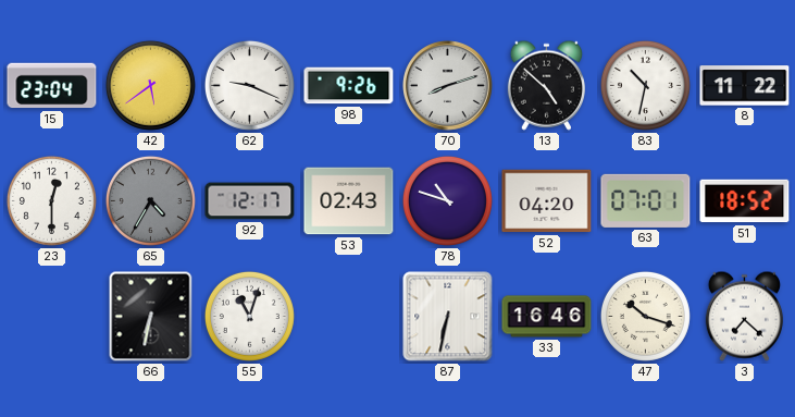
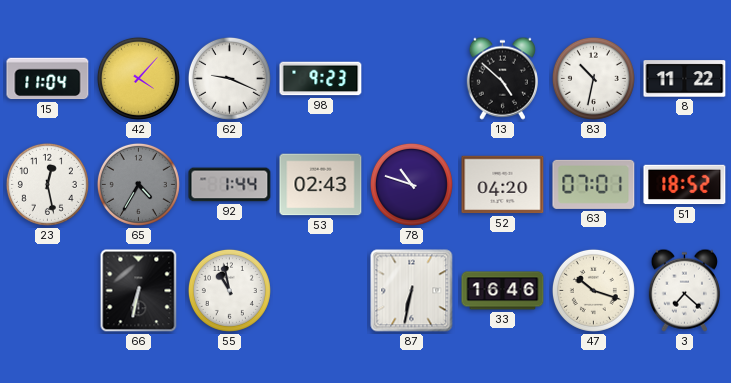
15: 23:04 -> 11:04 (48, 79)
42: 5:39 -> 4:07 (138, 78)
98: 9:26 -> 9:23 (321, 79)
70: 8:12 -> none (448, 86)
23: 12:30 -> 12:28 (47, 184)
92: 12:17 -> 1:44 (230, 185)
55: 11:03 -> 10:58 (229, 290)
